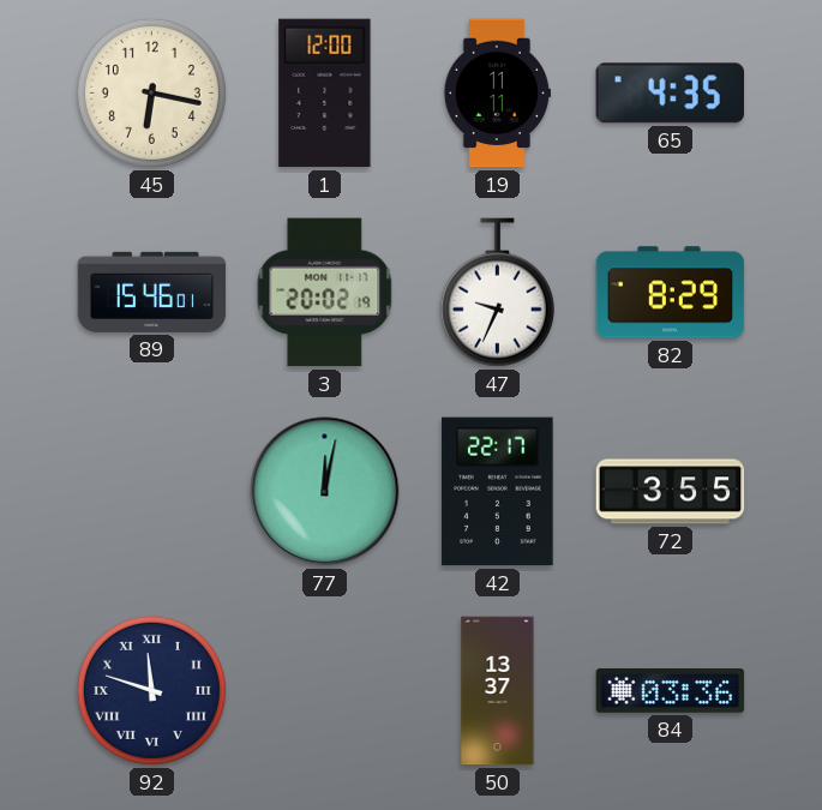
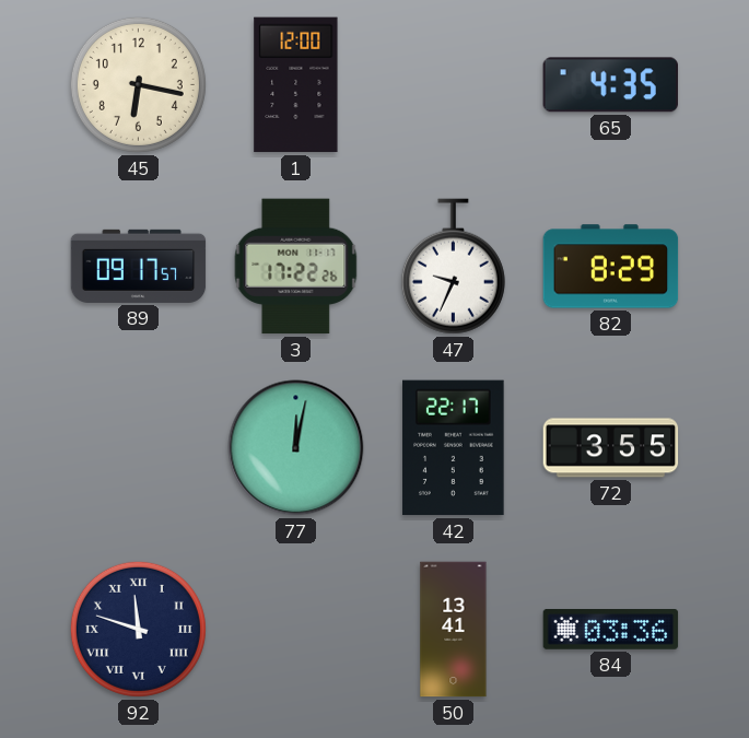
19: 11:11 -> none (497, 94)
89: 15:46 -> 09:17 (139, 266)
3: 20:02 -> 17:22 (296, 267)
50: 13:37 -> 13:41 (454, 630)
